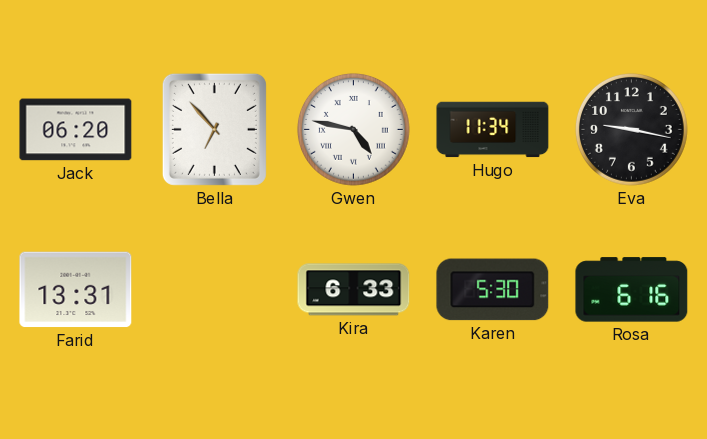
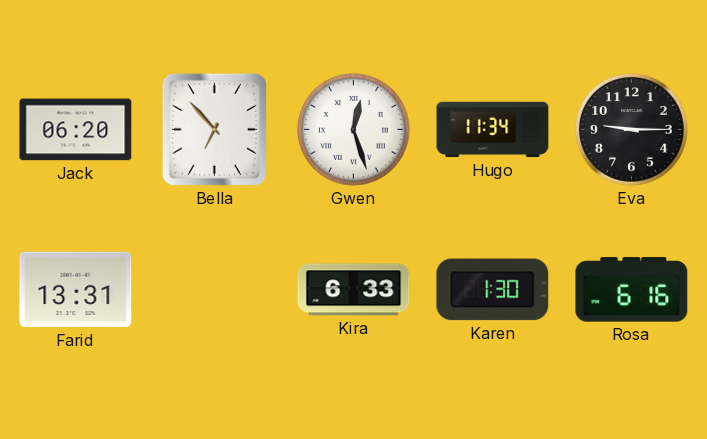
Gwen: 4:47 -> 12:27 (353, 129)
Eva: 9:17 -> 9:15 (631, 129)
Karen: 5:30 -> 1:30 (493, 290)
